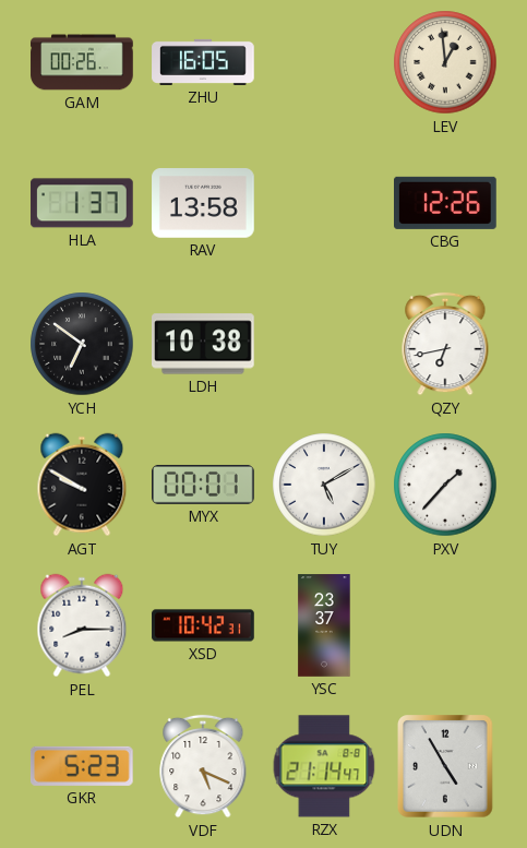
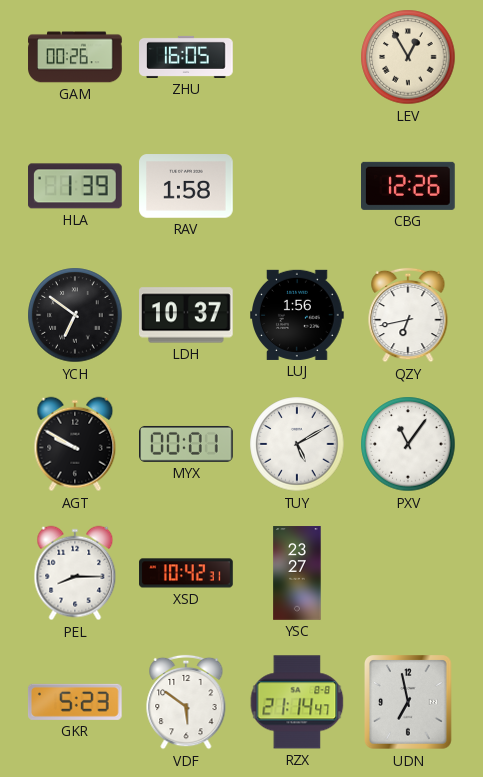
LEV: 12:59 -> 12:55 (408, 57)
HLA: 1:37 -> 1:39 (76, 186)
RAV: 13:58 -> 1:58 (186, 186)
LDH: 10:38 -> 10:37 (187, 315)
LUJ: none -> 1:56 (298, 315)
PXV: 1:37 -> 11:06 (408, 444)
YSC: 23:37 -> 23:27 (297, 573)
VDF: 5:19 -> 5:51 (186, 702)
UDN: 4:55 -> 6:58 (409, 702)
